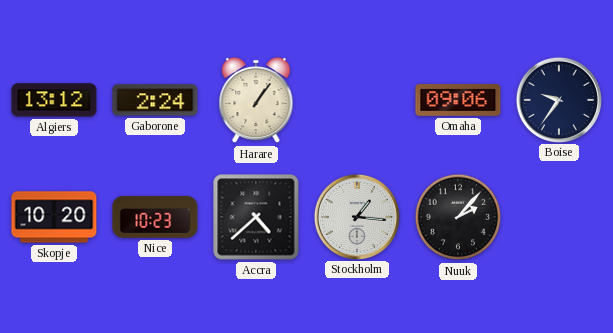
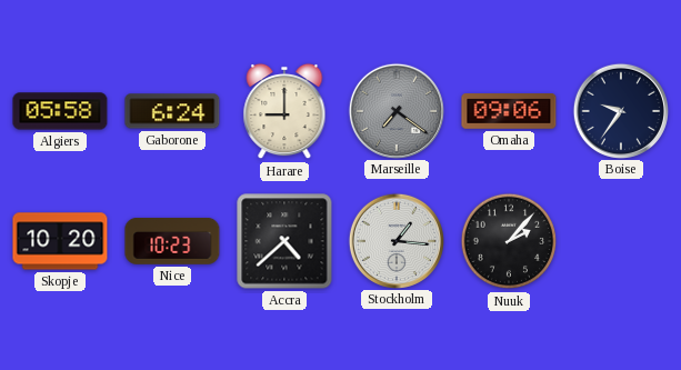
Algiers: 13:12 -> 05:58 (60, 111)
Gaborone: 2:24 -> 6:24 (172, 111)
Harare: 1:06 -> 9:00 (284, 111)
Marseille: none -> 7:21 (395, 110)
